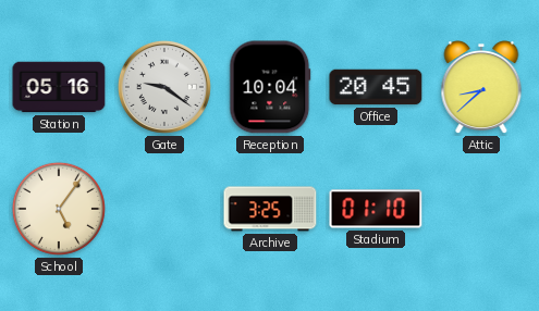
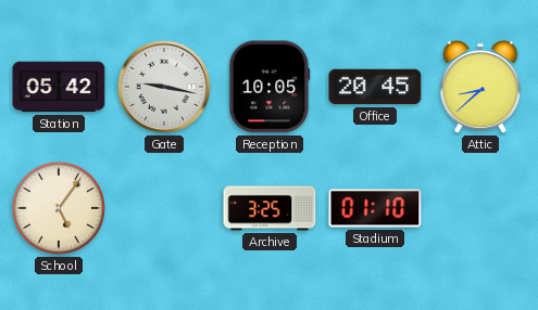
Station: 05:16 -> 05:42 (59, 87)
Gate: 9:21 -> 9:17 (164, 87)
Reception: 10:04 -> 10:05 (270, 87)
